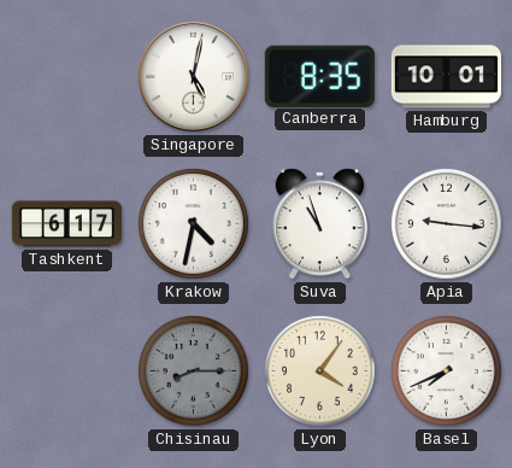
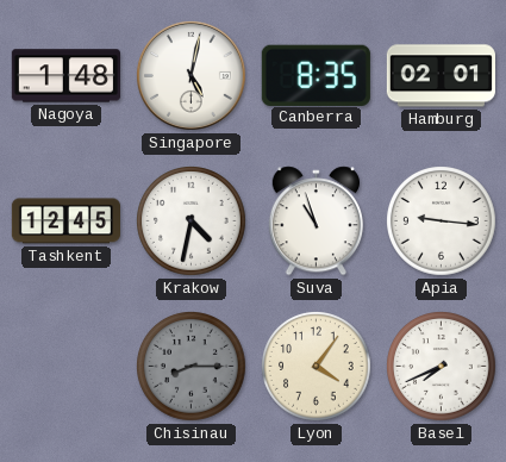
Nagoya: none -> 1:48 (65, 76)
Hamburg: 10:01 -> 02:01 (441, 76)
Tashkent: 6:17 -> 12:45 (65, 221)
